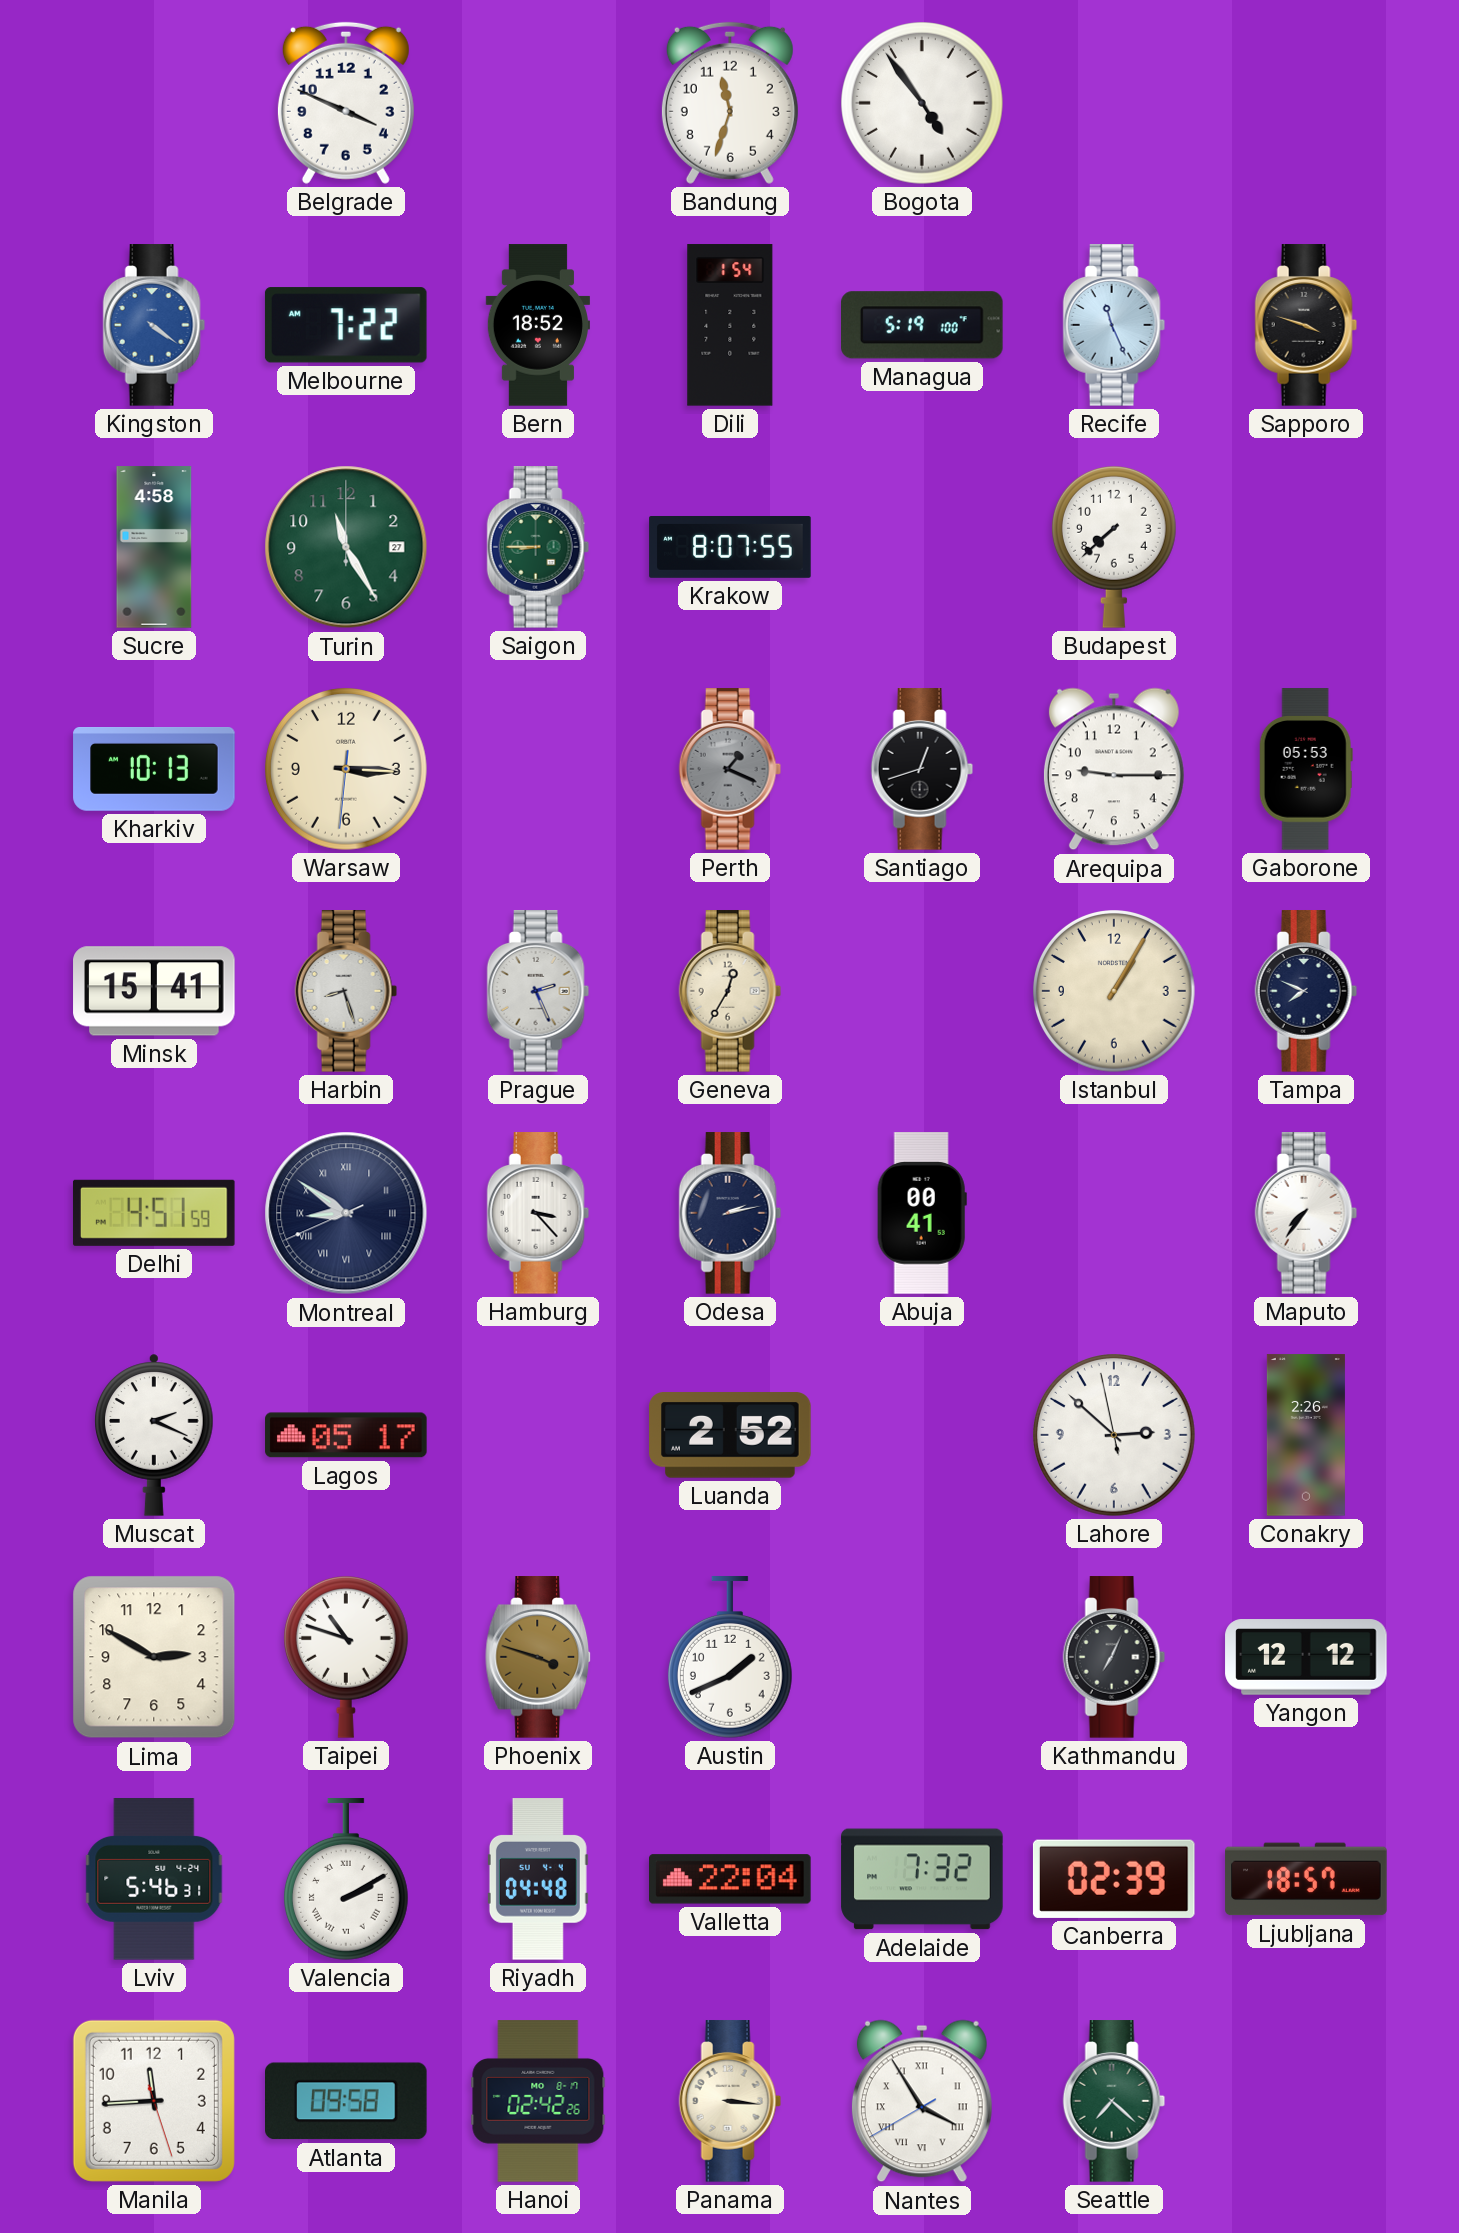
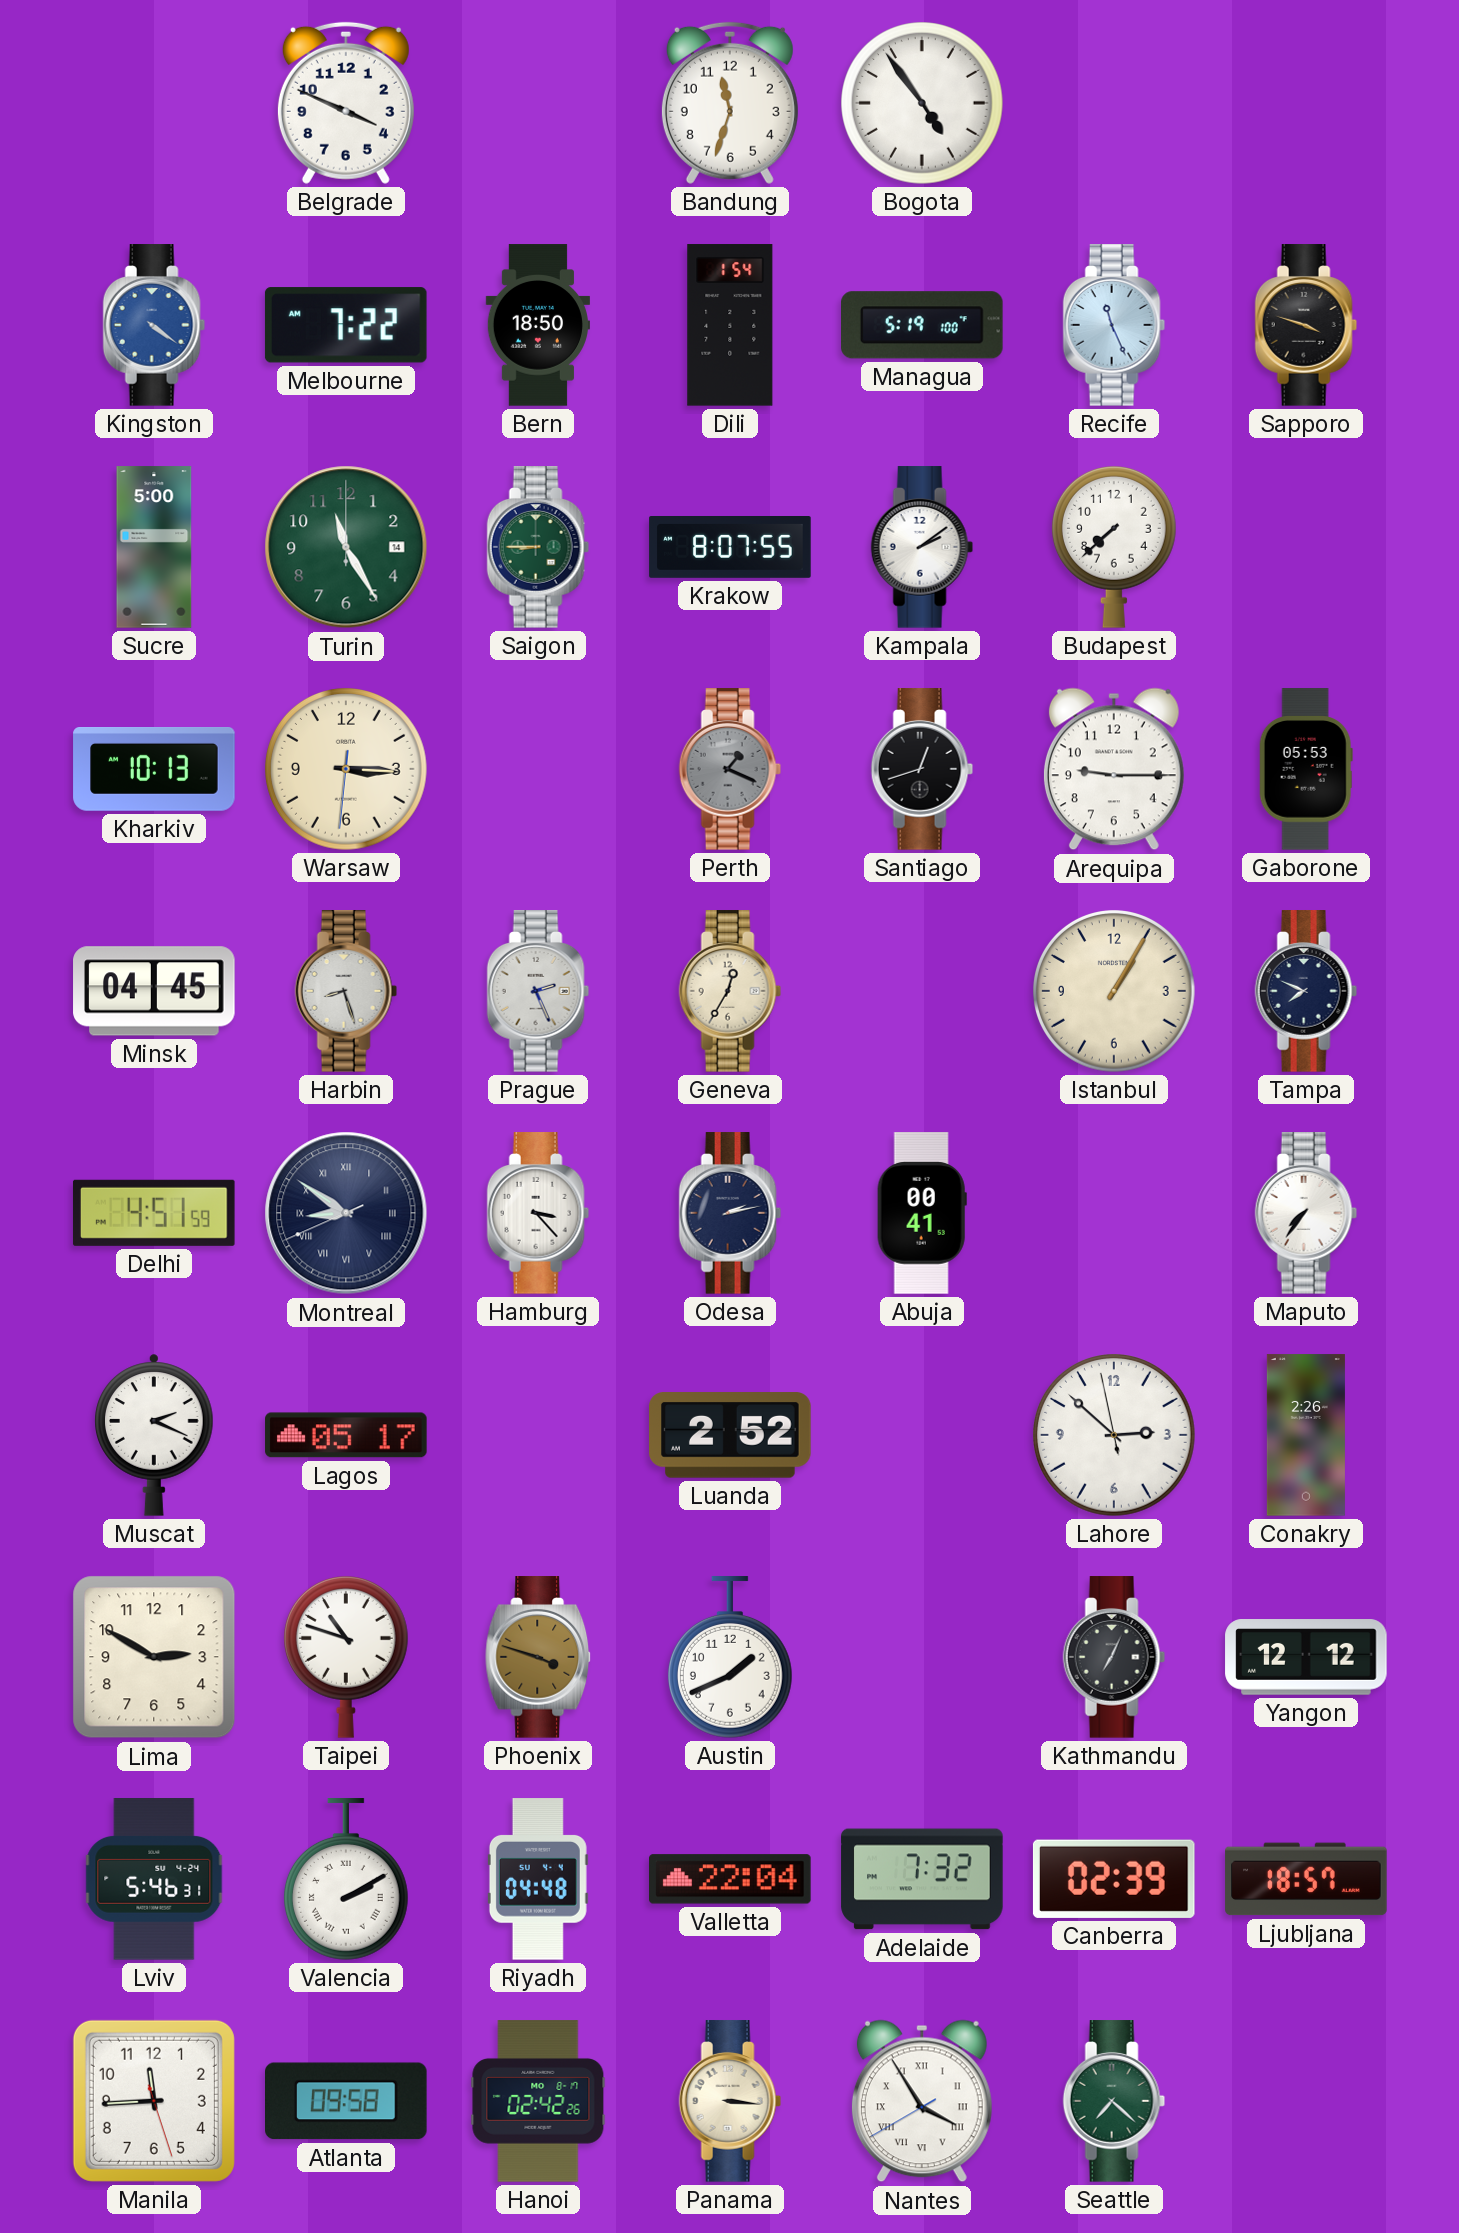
Bern: 18:52 -> 18:50 (537, 325)
Sucre: 4:58 -> 5:00 (154, 547)
Turin date: 27 -> 14 (346, 547)
Kampala: none -> 2:09 (922, 547)
Minsk: 15:41 -> 04:45 (154, 991)
